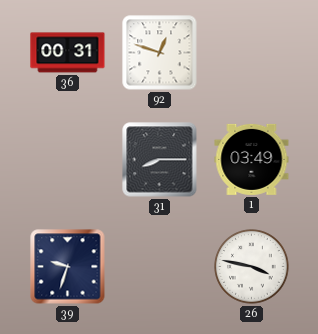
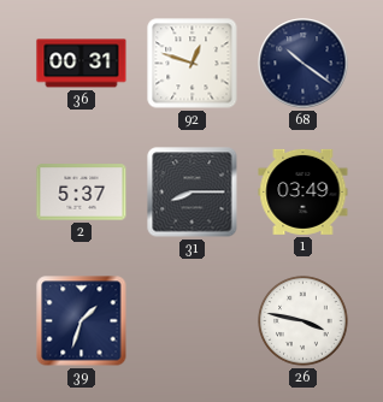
68: none -> 10:21 (304, 64)
2: none -> 5:37 (82, 193)
39: 9:33 -> 1:33 (82, 321)
